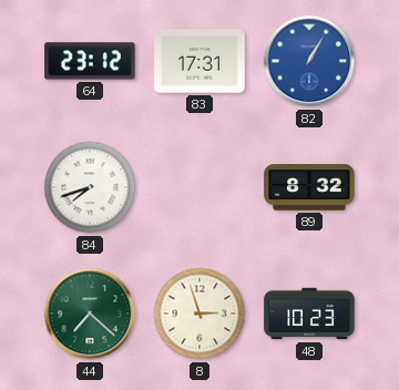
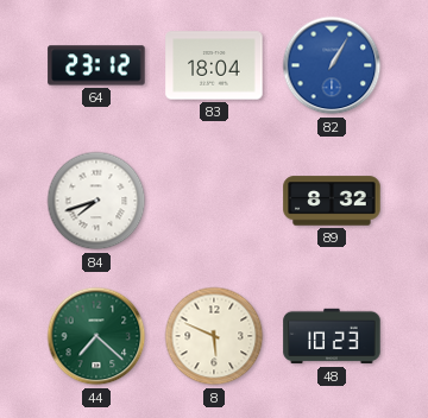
83: 17:31 -> 18:04 (214, 65)
8: 2:57 -> 5:49 (214, 336)
